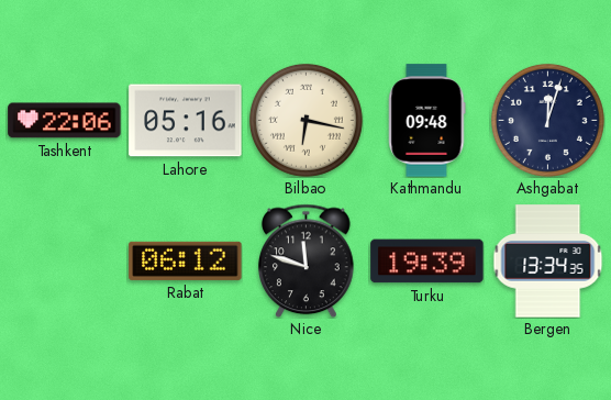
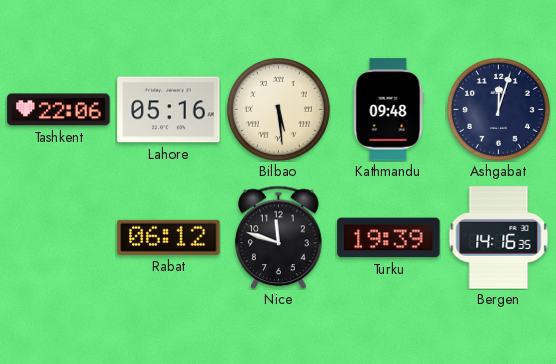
Bilbao: 6:17 -> 5:29 (278, 109)
Bergen: 13:34 -> 14:16 (499, 238)
